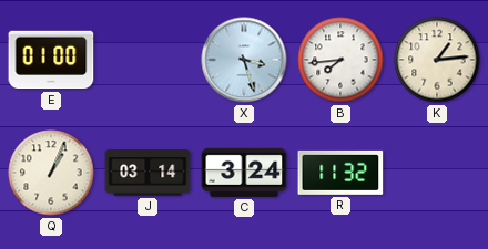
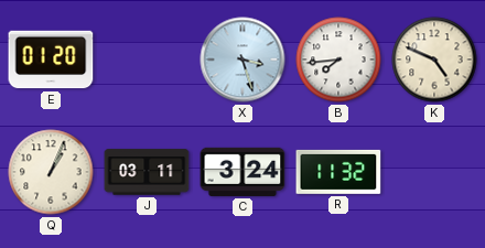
E: 01:00 -> 01:20 (51, 60)
K: 1:14 -> 4:49 (434, 60)
J: 03:14 -> 03:11 (147, 172)
